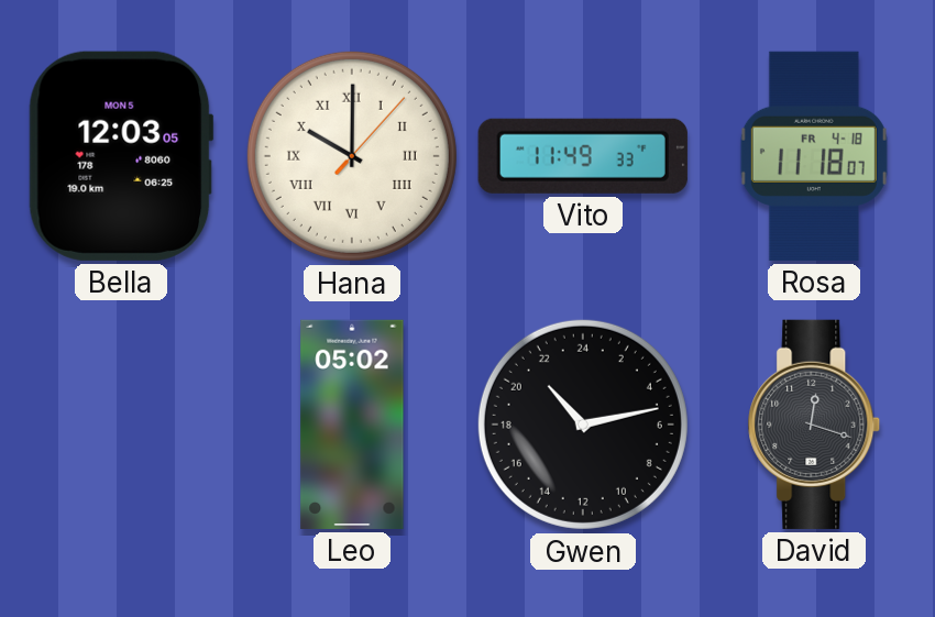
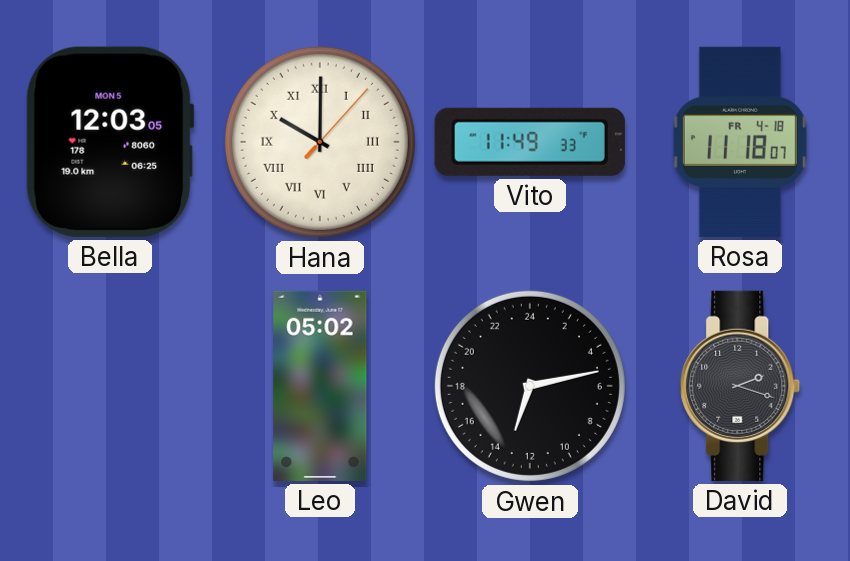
Gwen: 21:13 -> 13:13 (530, 386)
David: 12:18 -> 2:18 (740, 386)
